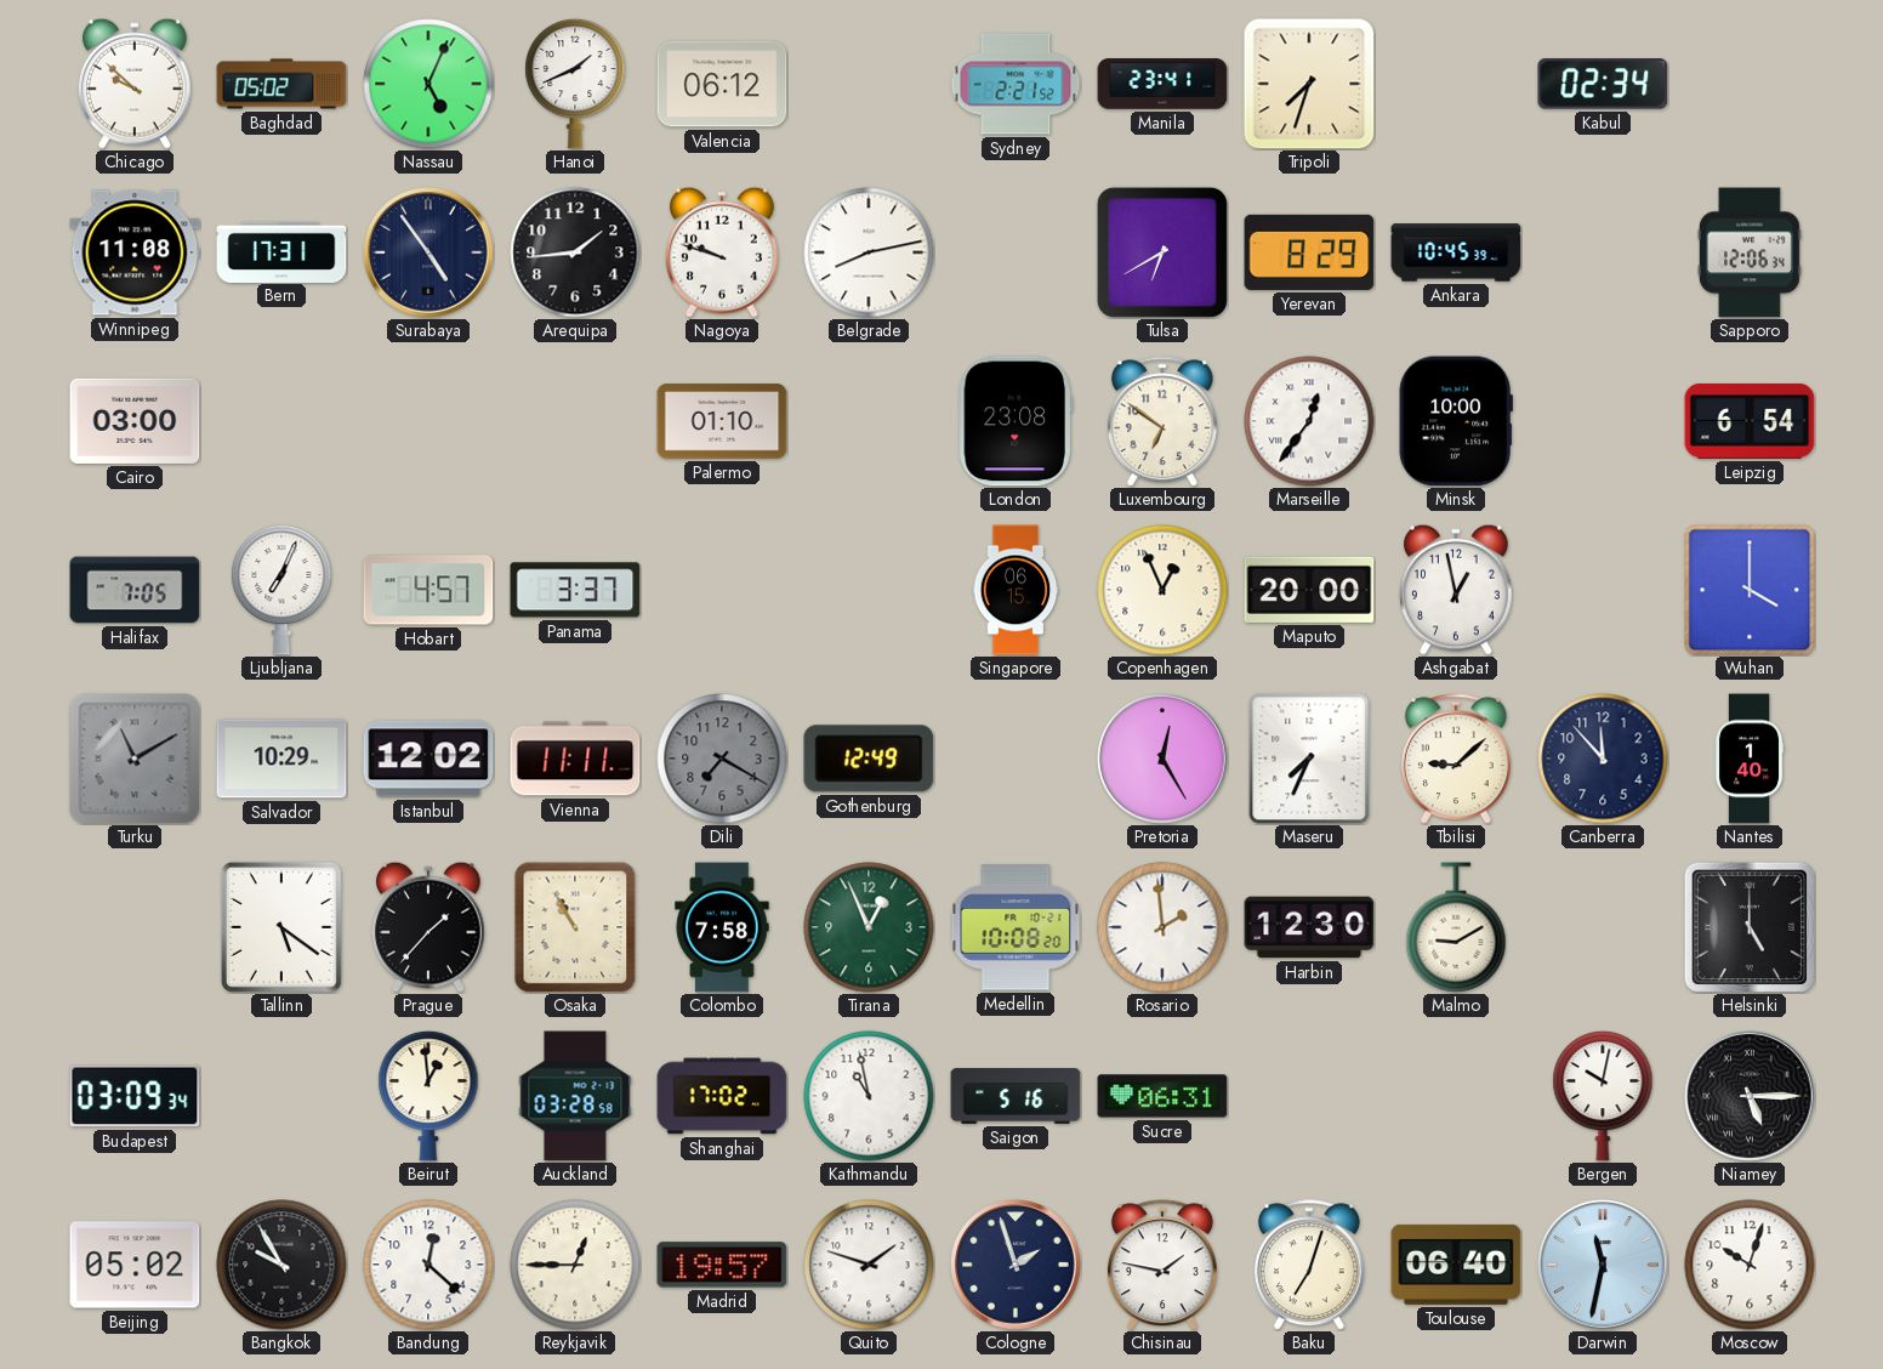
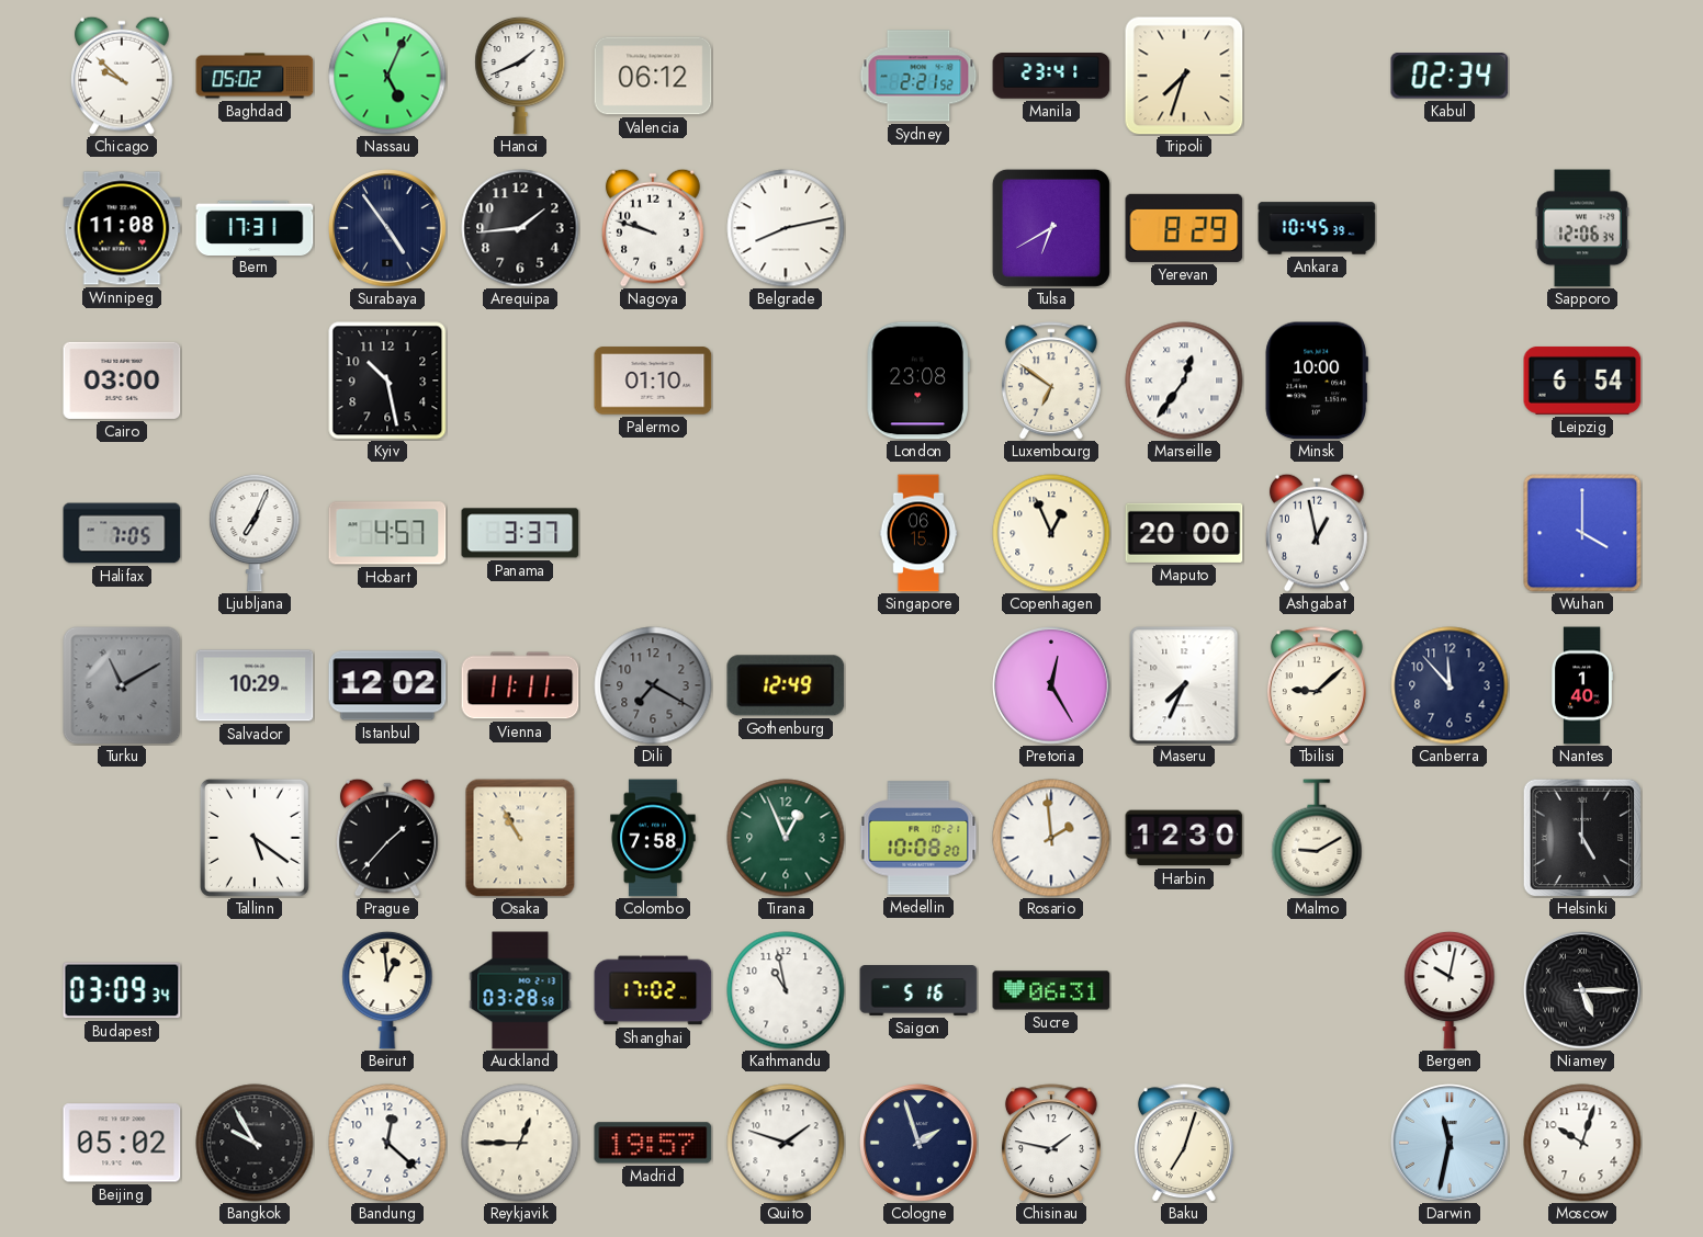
Kyiv: none -> 10:28 (387, 381)
Toulouse: 06:40 -> none (1456, 1265)
